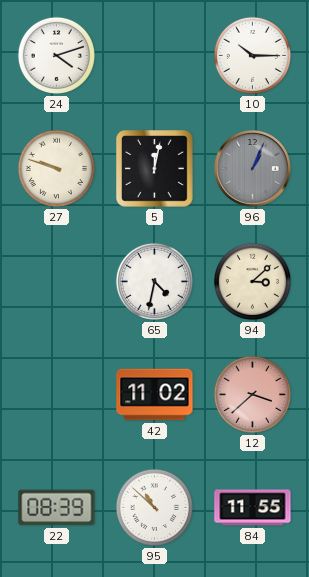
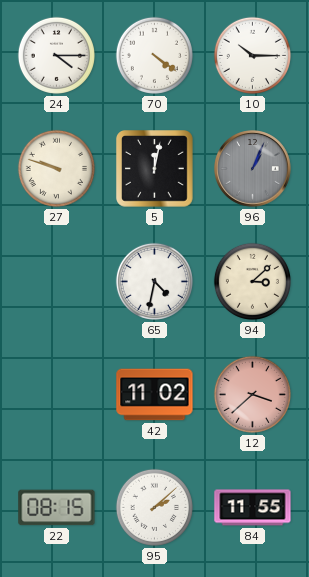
24: 4:12 -> 4:15 (56, 55)
70: none -> 4:21 (154, 55)
22: 08:39 -> 08:15 (57, 508)
95: 10:52 -> 2:08 (154, 507)
